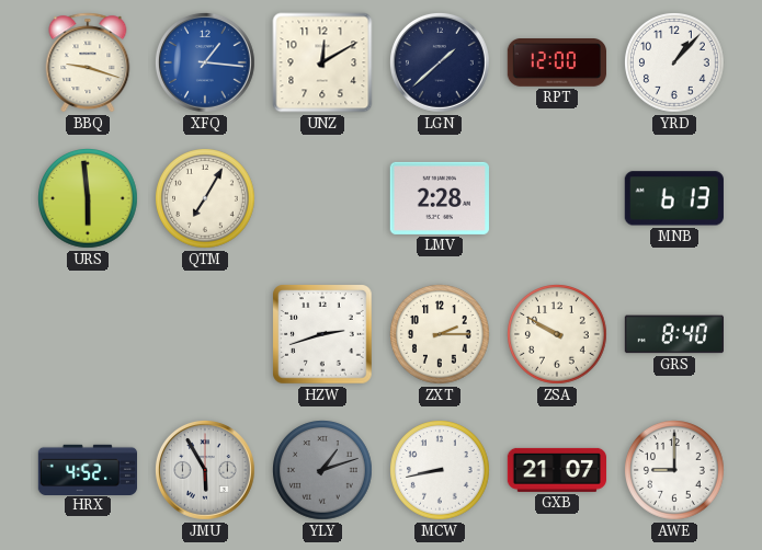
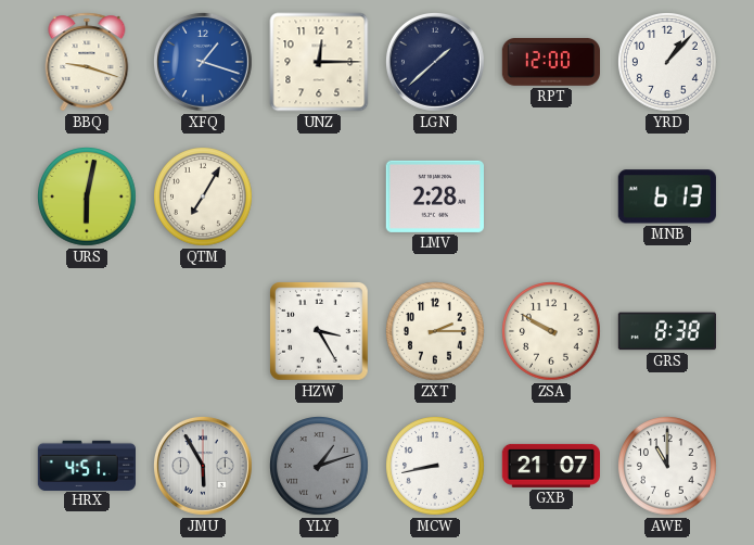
XFQ: 1:16 -> 1:18 (204, 63)
UNZ: 12:10 -> 12:15 (319, 62)
URS: 5:59 -> 6:02 (88, 198)
HZW: 2:42 -> 3:25 (319, 331)
GRS: 8:40 -> 8:38 (666, 331)
HRX: 4:52 -> 4:51 (86, 465)
AWE: 9:00 -> 11:00 (668, 467)
